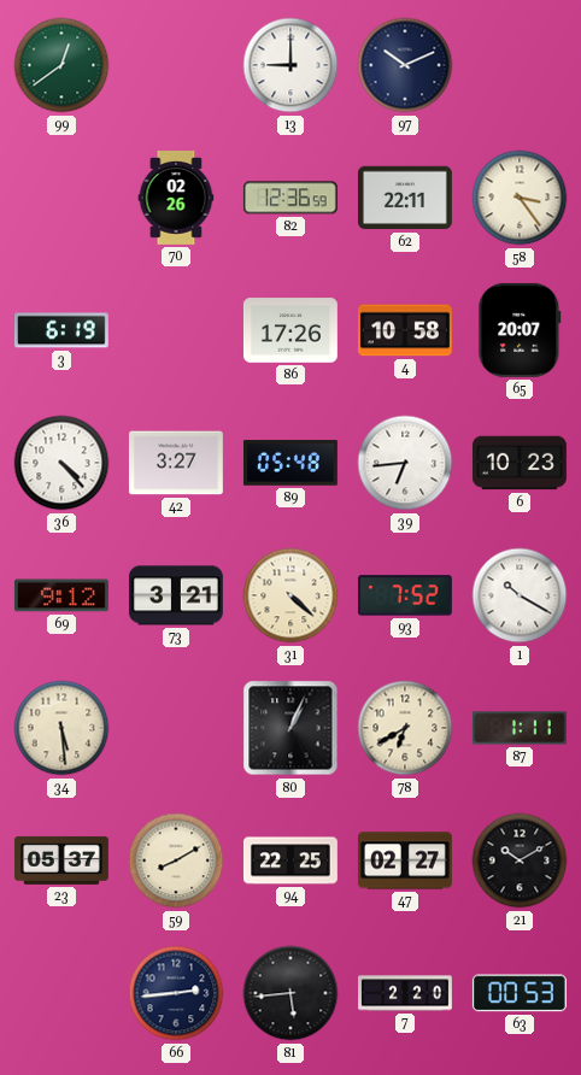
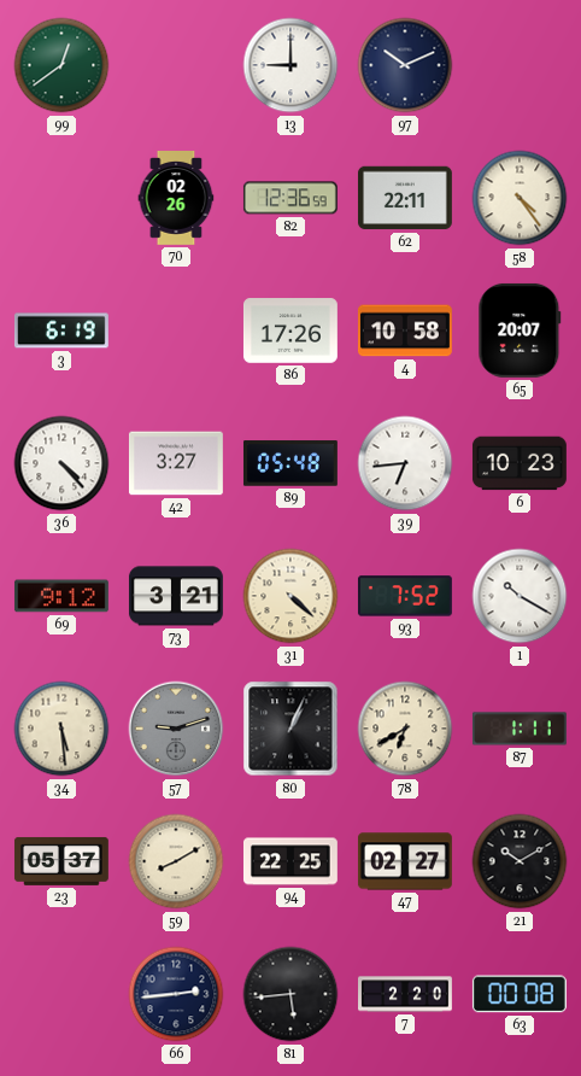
58: 3:24 -> 4:24 (520, 198)
57: none -> 9:12 (176, 729)
63: 00:53 -> 00:08 (520, 994)
